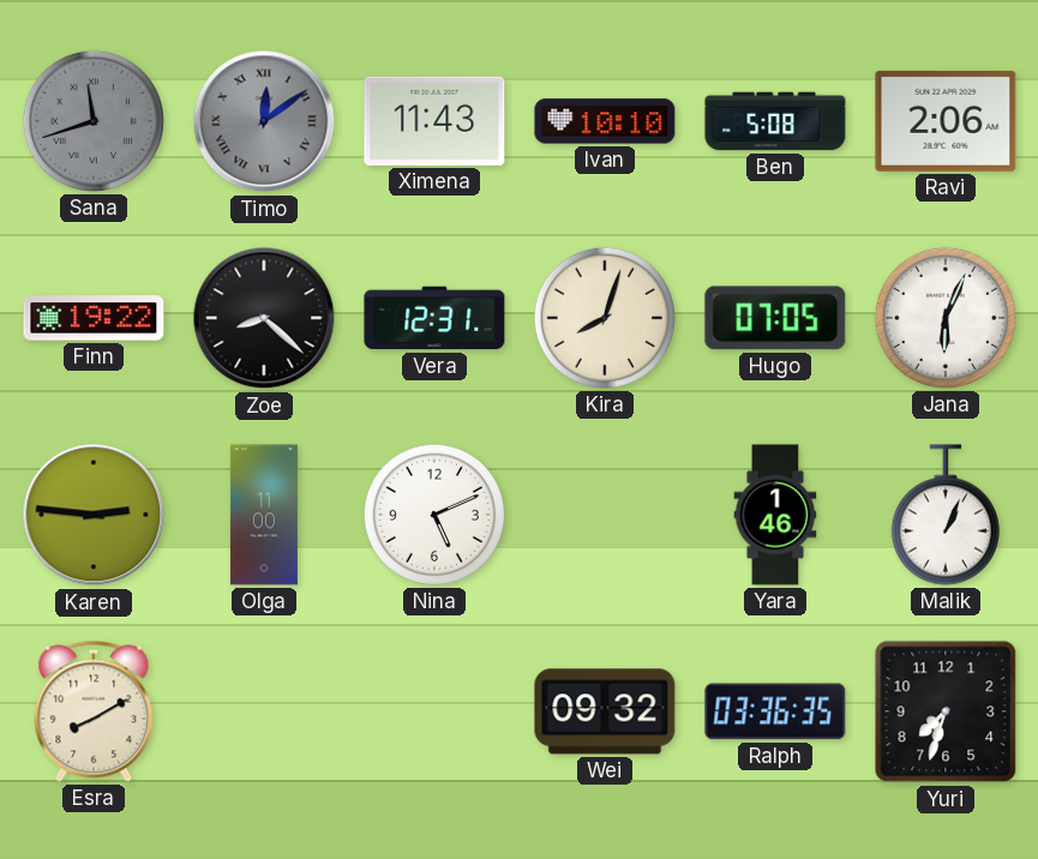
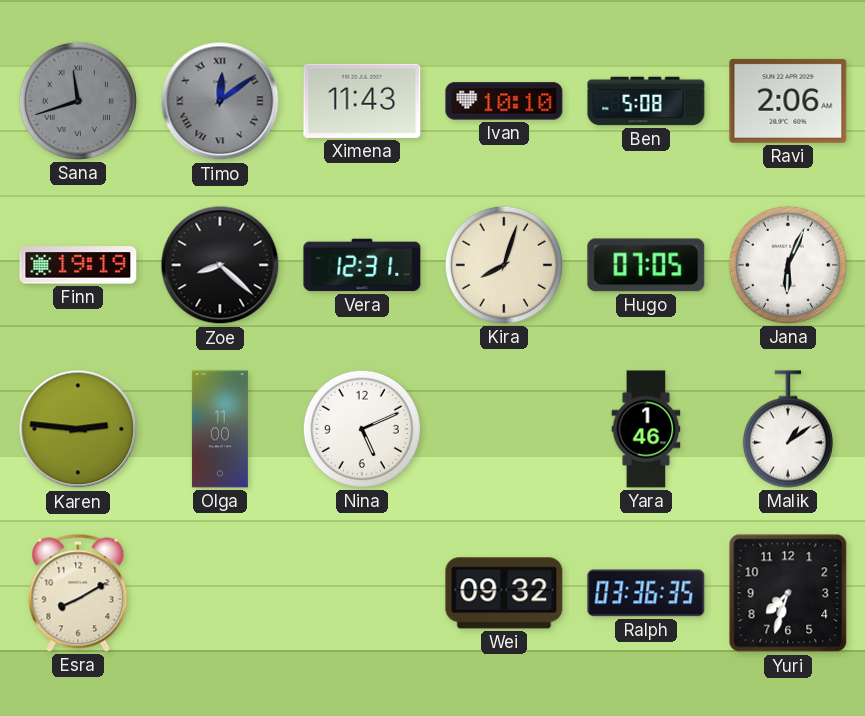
Finn: 19:22 -> 19:19 (78, 265)
Malik: 1:04 -> 1:09 (788, 429)
